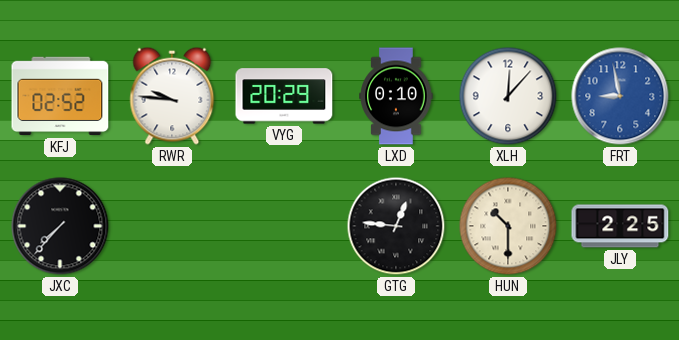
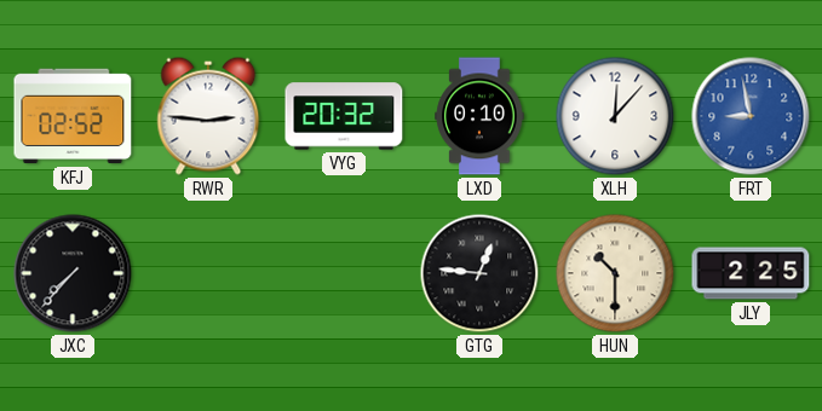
RWR: 9:46 -> 2:46 (208, 116)
VYG: 20:29 -> 20:32 (344, 116)
